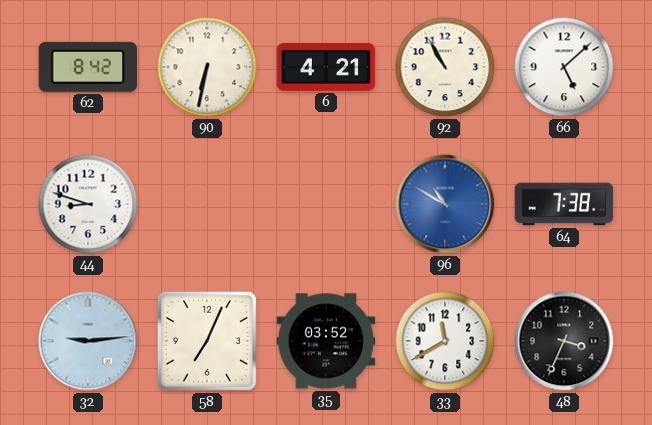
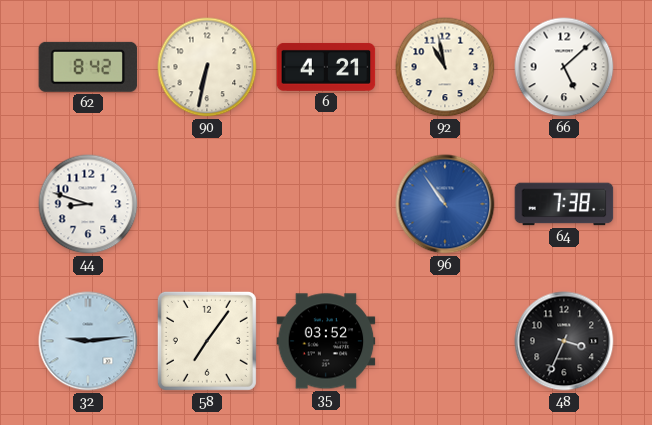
92: 10:55 -> 10:58 (445, 67)
96: 10:50 -> 10:54 (445, 204)
58: 7:04 -> 7:06 (207, 341)
33: 11:40 -> none (445, 341)
